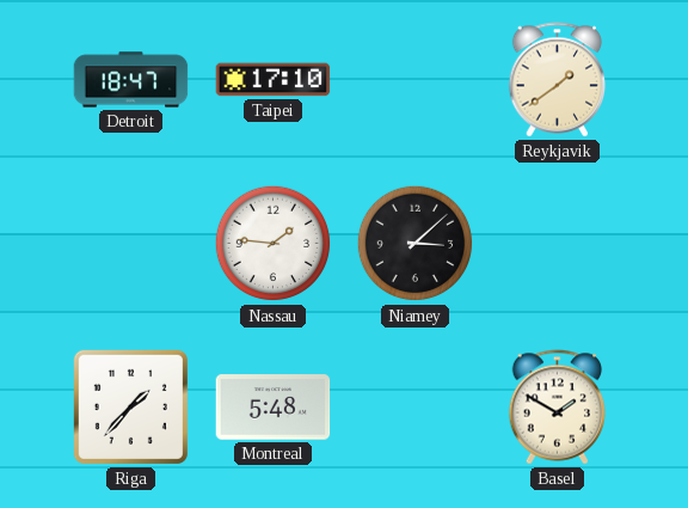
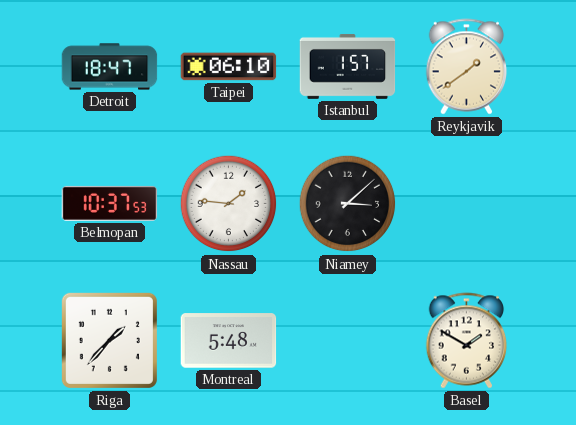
Taipei: 17:10 -> 06:10 (229, 67)
Istanbul: none -> 1:57 (348, 66)
Belmopan: none -> 10:37 (110, 203)
